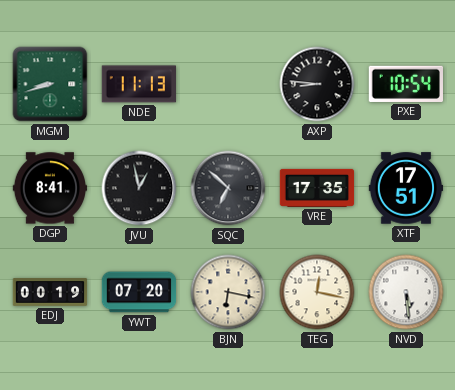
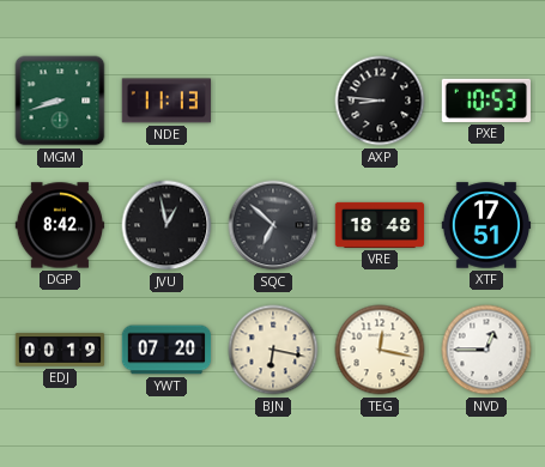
PXE: 10:54 -> 10:53 (485, 101)
DGP: 8:41 -> 8:42 (60, 225)
VRE: 17:35 -> 18:48 (380, 225)
NVD: 5:29 -> 12:45 (486, 350)
